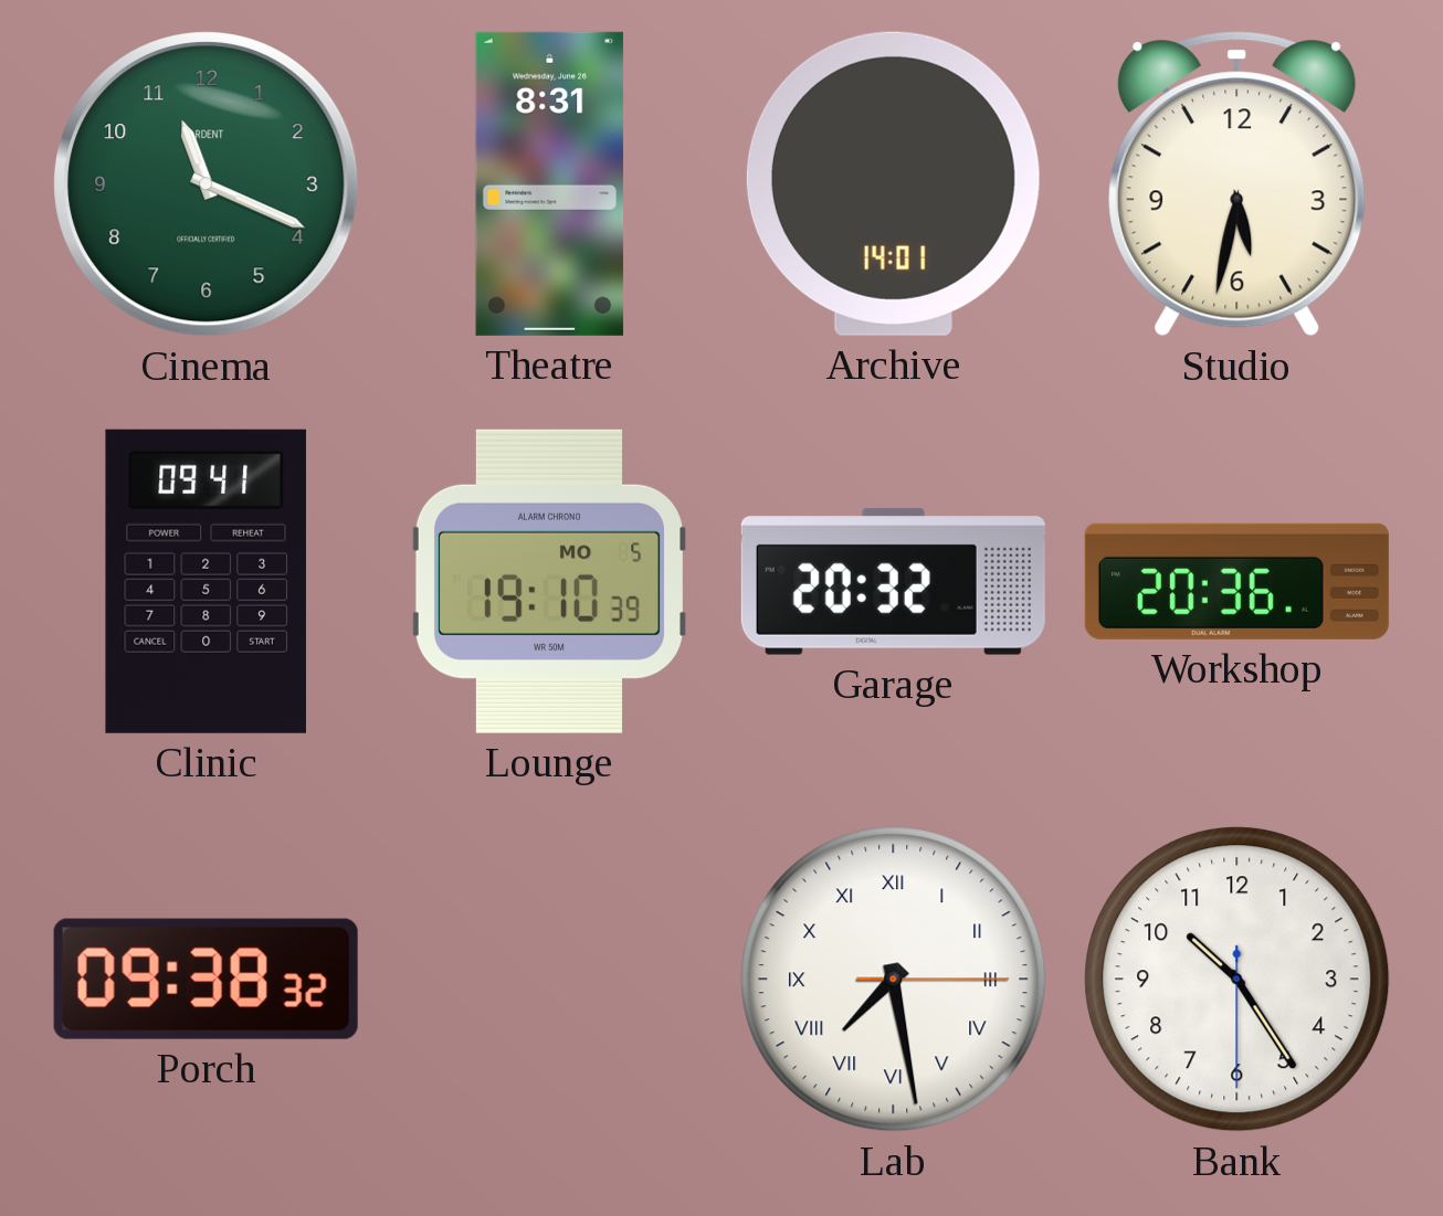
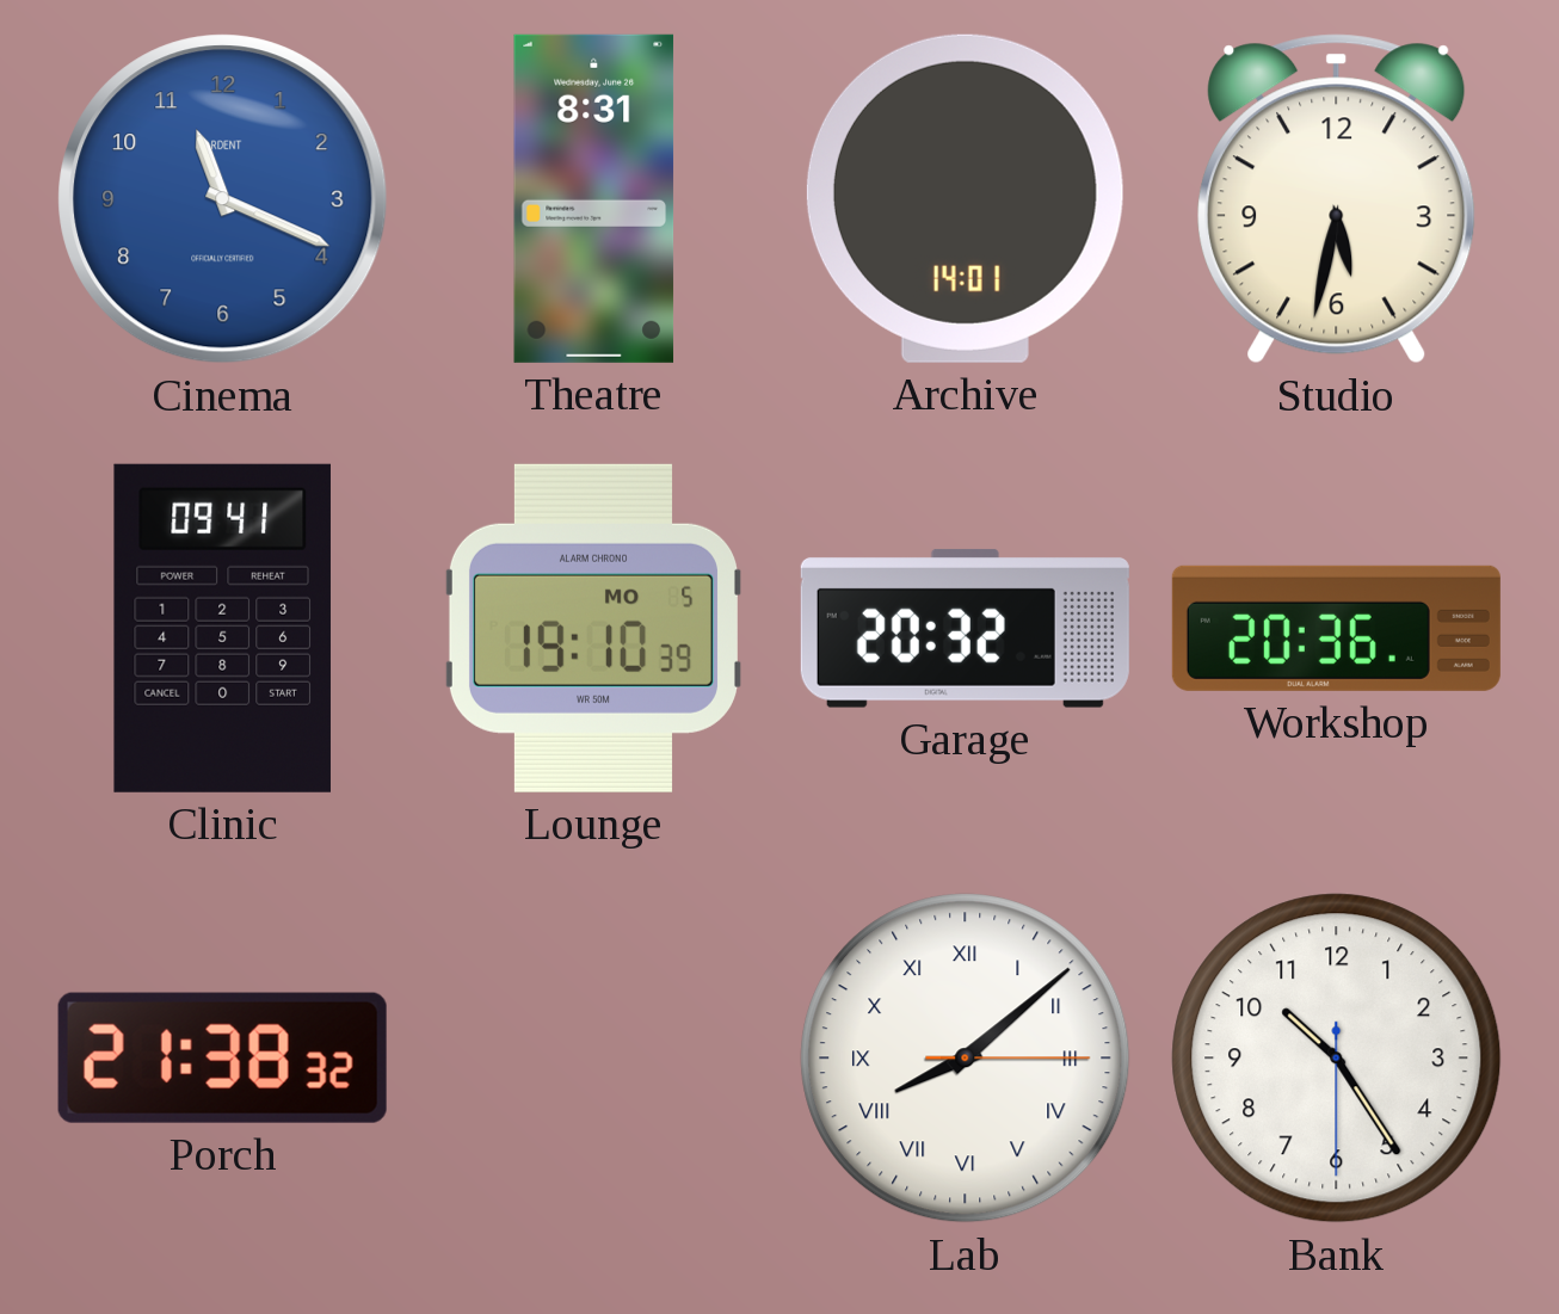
Cinema dial: green -> blue (223, 199)
Porch: 09:38 -> 21:38 (222, 1057)
Lab: 7:28 -> 8:08 (966, 1059)
